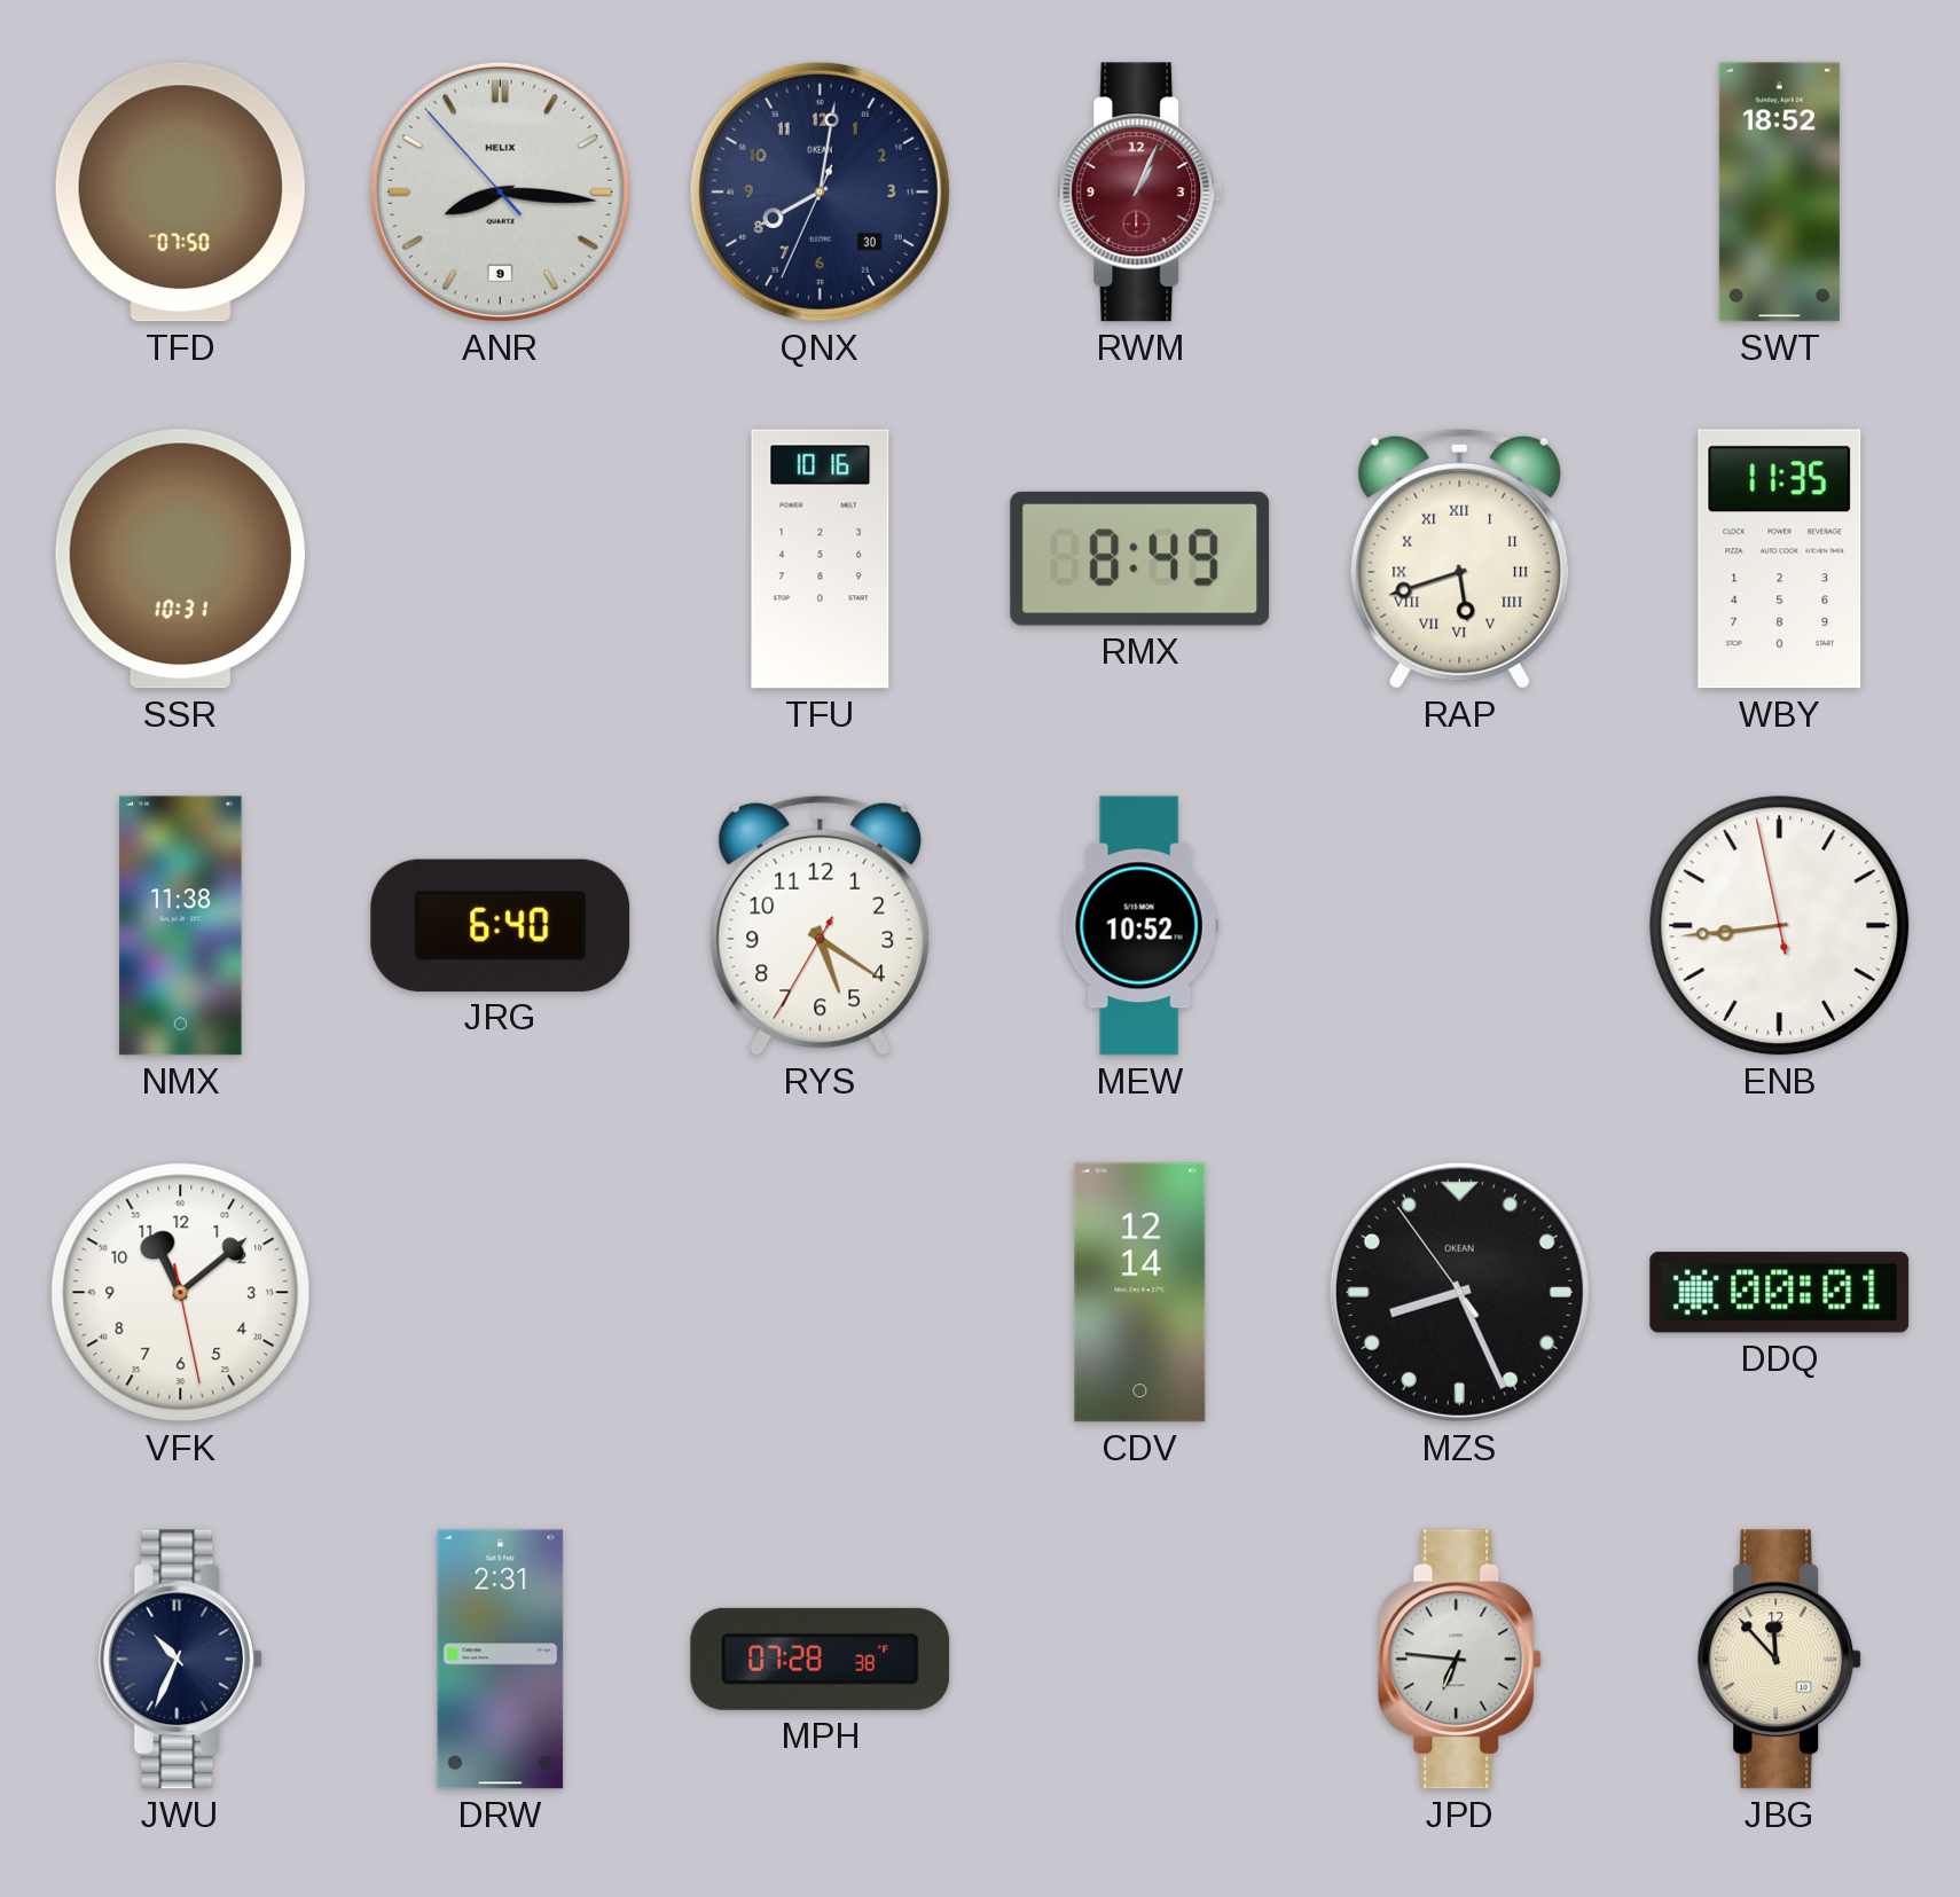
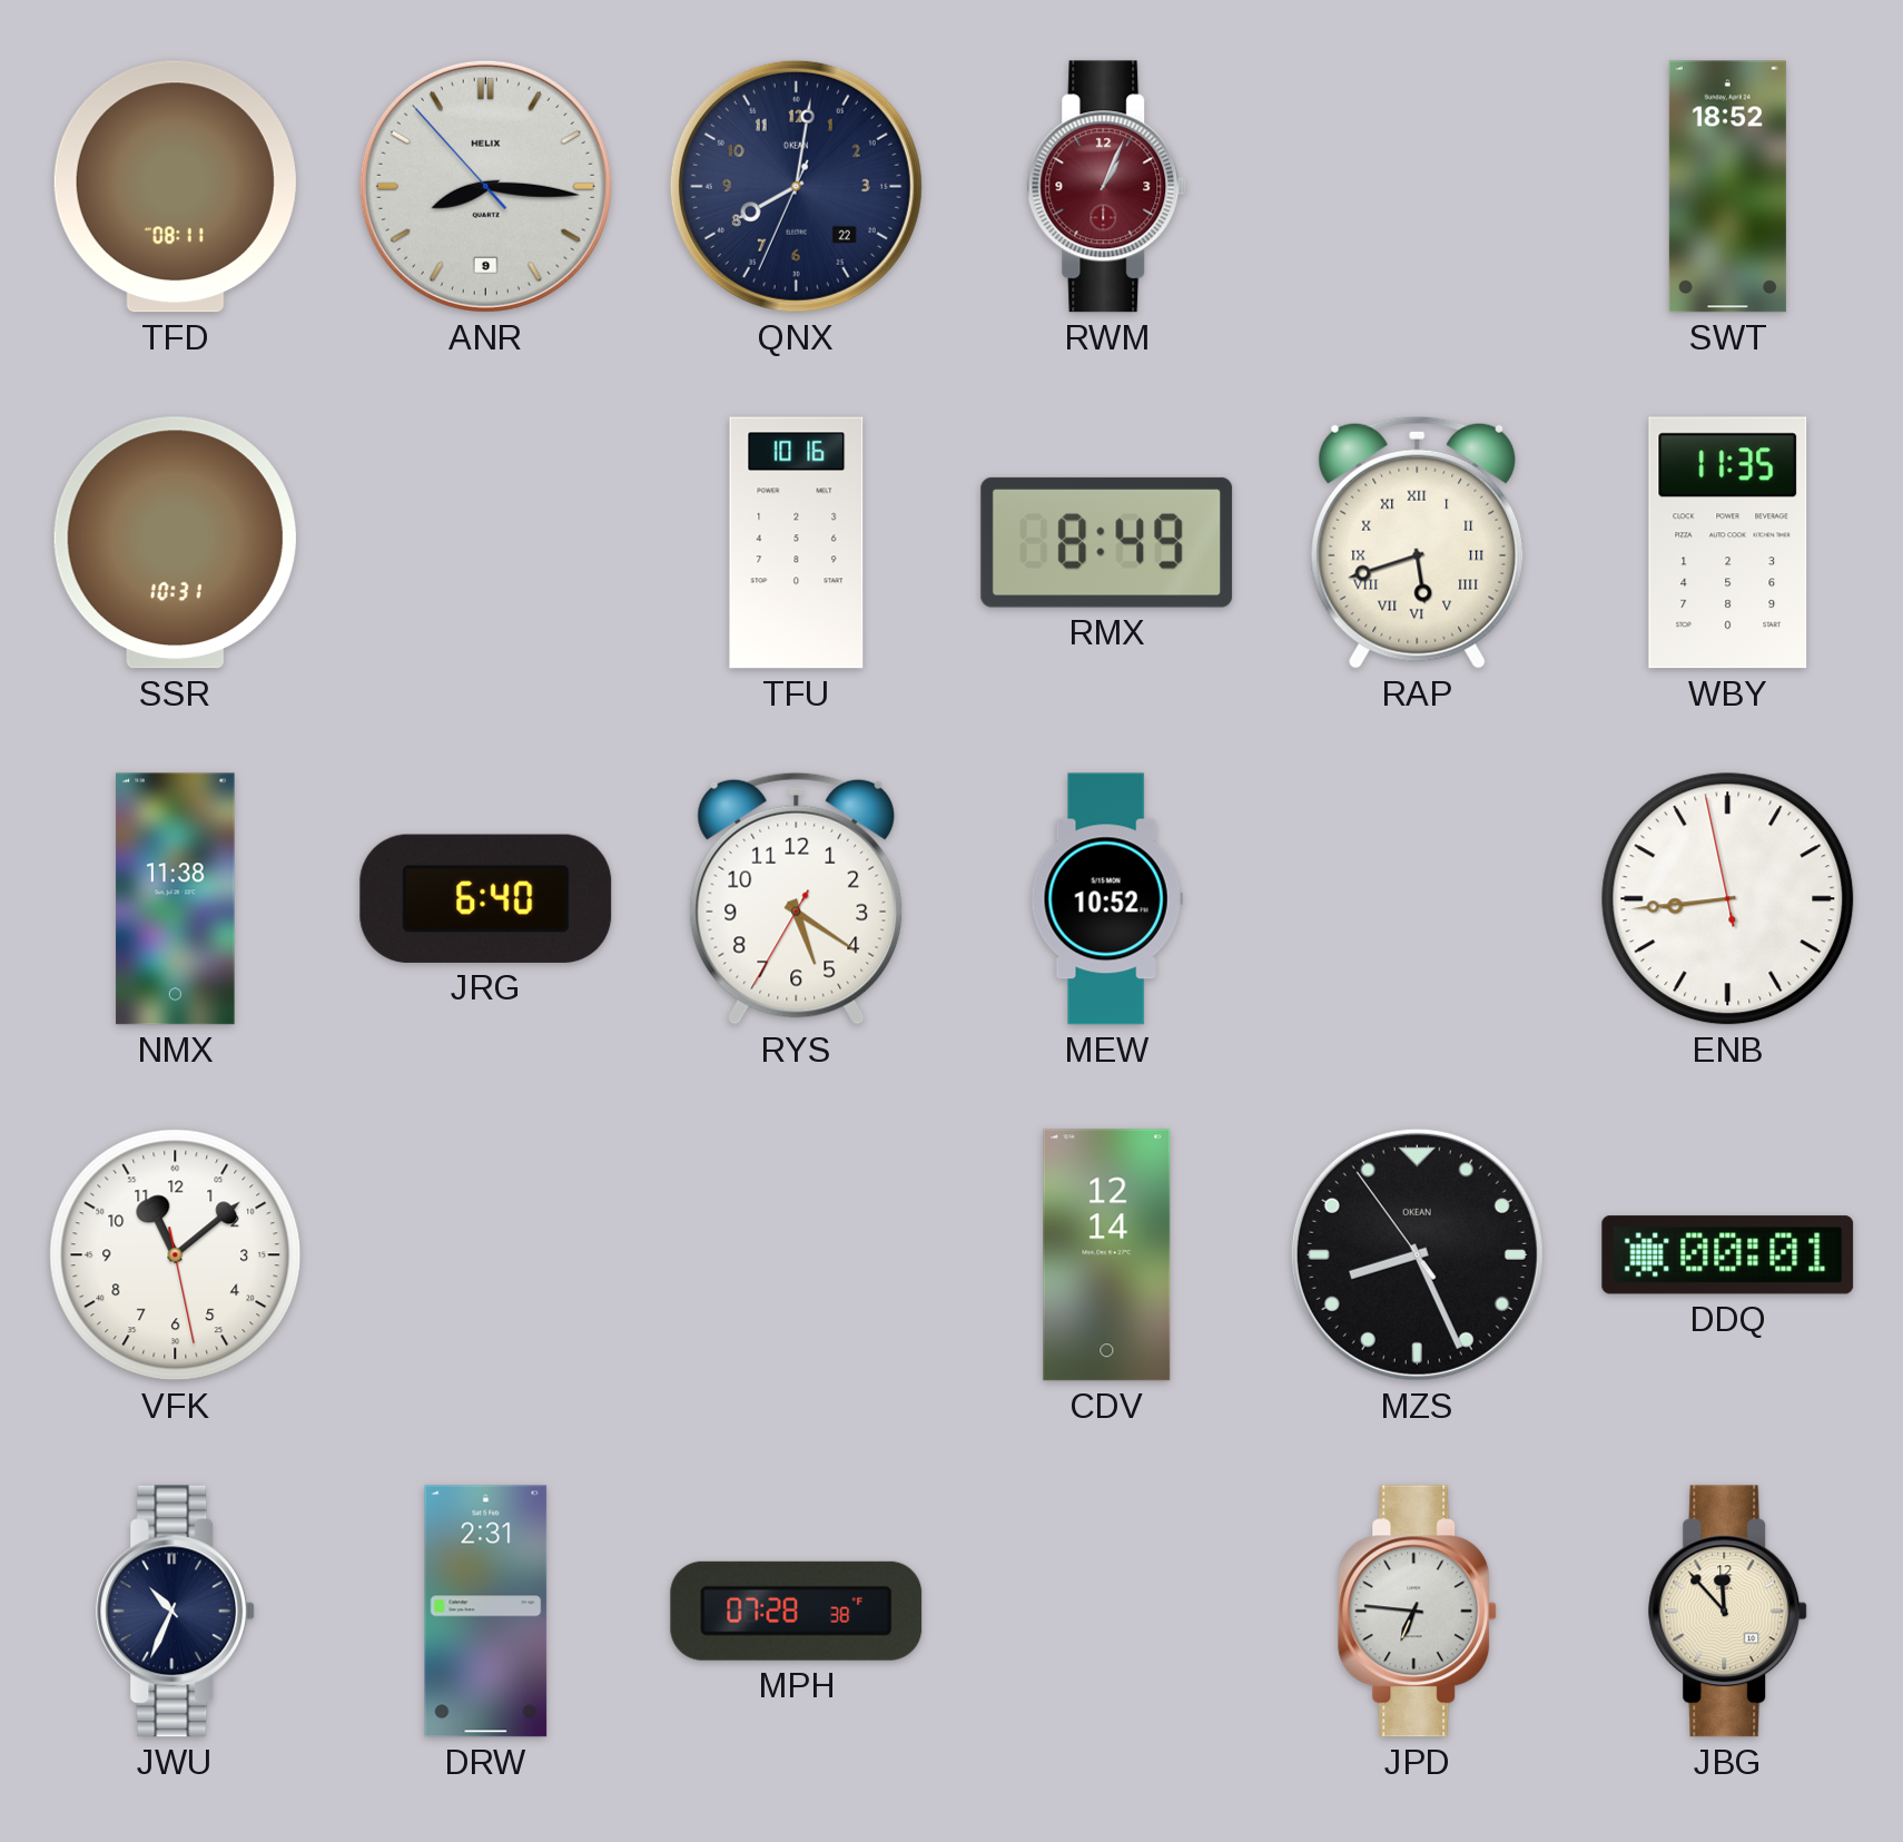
TFD: 07:50 -> 08:11 (175, 187)
QNX date: 30 -> 22 (796, 186)
